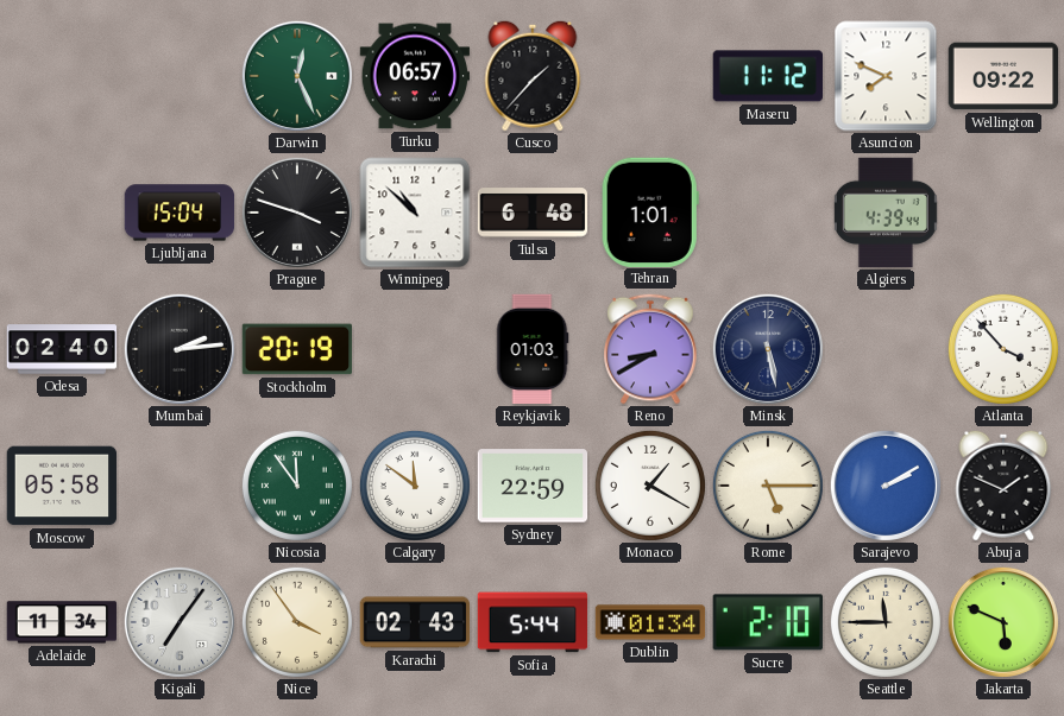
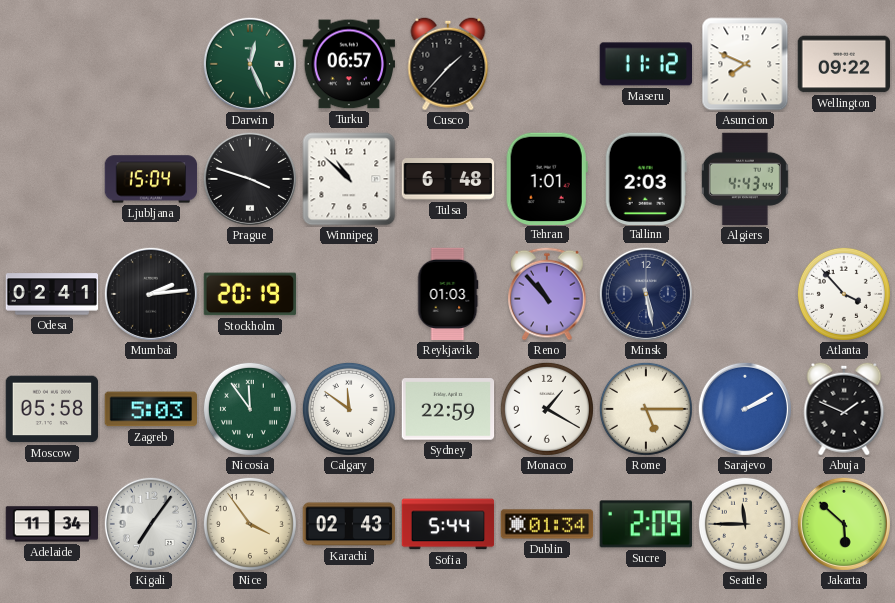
Tallinn: none -> 2:03 (646, 178)
Algiers: 4:39 -> 4:43 (745, 179)
Odesa: 02:40 -> 02:41 (52, 294)
Reno: 8:40 -> 10:53 (547, 294)
Zagreb: none -> 5:03 (150, 409)
Sucre: 2:10 -> 2:09 (646, 524)
Jakarta: 5:49 -> 5:52 (844, 524)
